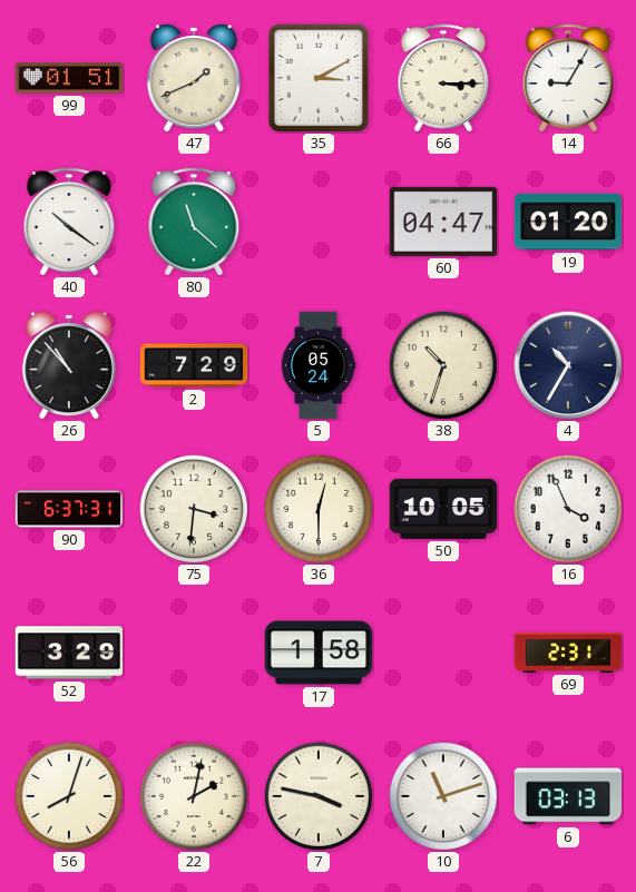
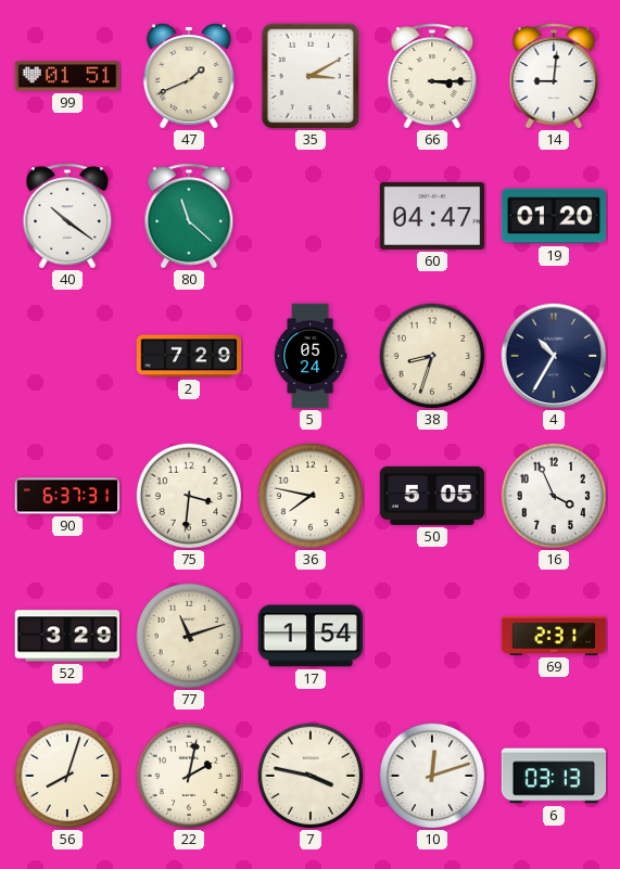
14: 9:05 -> 9:01 (554, 76)
26: 10:53 -> none (69, 365)
38: 10:33 -> 8:33 (432, 356)
36: 12:30 -> 7:47 (311, 496)
50: 10:05 -> 5:05 (432, 496)
77: none -> 11:12 (189, 636)
17: 1:58 -> 1:54 (311, 636)
10: 11:12 -> 12:12 (432, 776)
